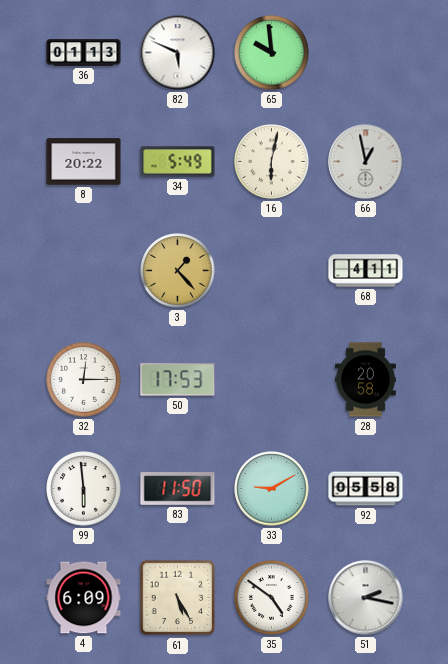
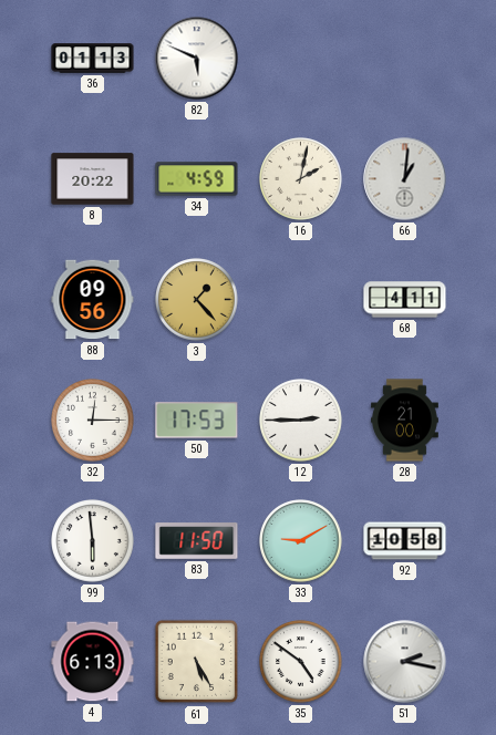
65: 9:59 -> none (272, 53)
34: 5:49 -> 4:59 (197, 179)
16: 6:02 -> 2:02 (301, 179)
66: 12:58 -> 1:01 (405, 179)
88: none -> 09:56 (93, 300)
12: none -> 2:45 (301, 421)
28: 20:58 -> 21:00 (404, 421)
92: 05:58 -> 10:58 (405, 541)
4: 6:09 -> 6:13 (93, 662)
